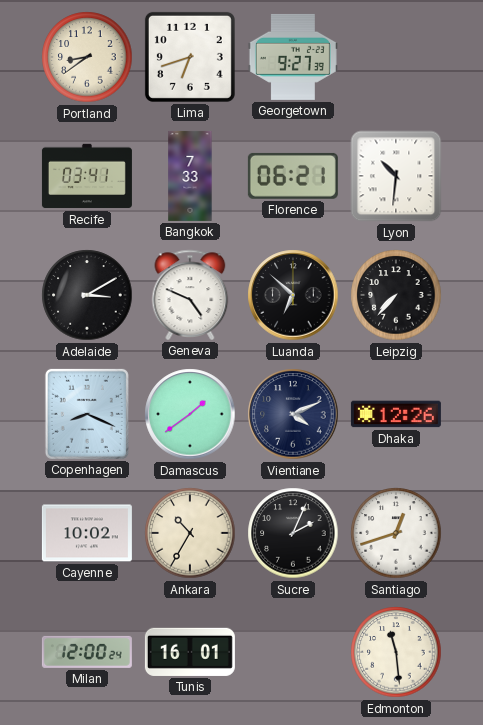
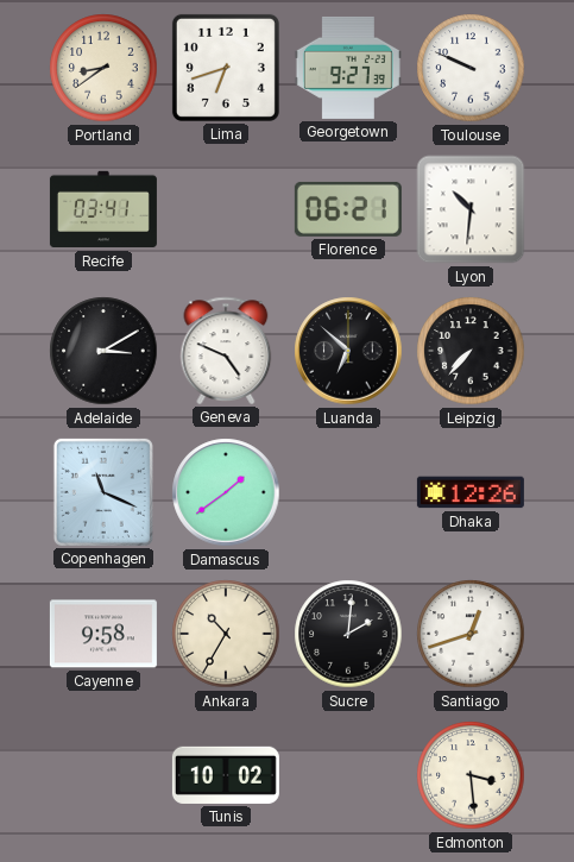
Toulouse: none -> 9:49 (471, 68)
Bangkok: 7:33 -> none (190, 176)
Copenhagen: 8:19 -> 11:19 (103, 492)
Vientiane: 4:11 -> none (293, 414)
Cayenne: 10:02 -> 9:58 (103, 634)
Sucre: 2:04 -> 2:01 (348, 634)
Milan: 12:00 -> none (87, 652)
Tunis: 16:01 -> 10:02 (226, 775)
Edmonton: 11:29 -> 3:29 (471, 775)
